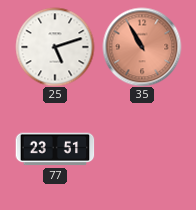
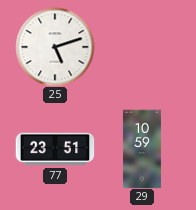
35: 10:55 -> none (142, 47)
29: none -> 10:59 (142, 149)
